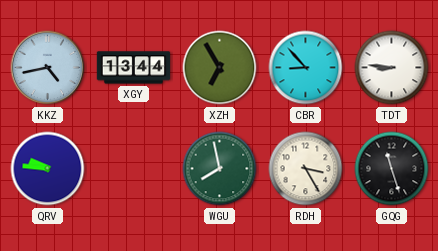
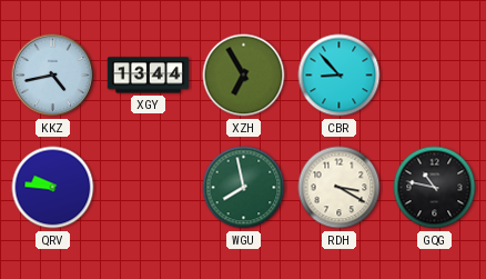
TDT: 8:46 -> none (392, 68)
RDH: 3:25 -> 3:20 (340, 188)
GQG: 11:27 -> 10:47 (435, 188)
